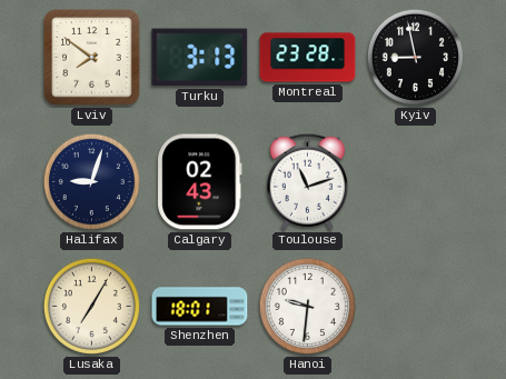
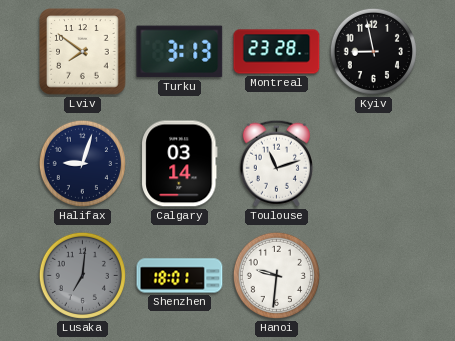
Calgary: 02:43 -> 03:14 (180, 164)
Lusaka: 7:05 -> 7:01 (82, 275)
Lusaka dial: cream -> grey (82, 275)
